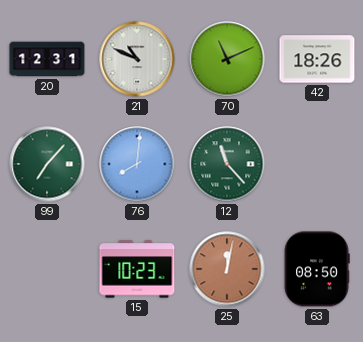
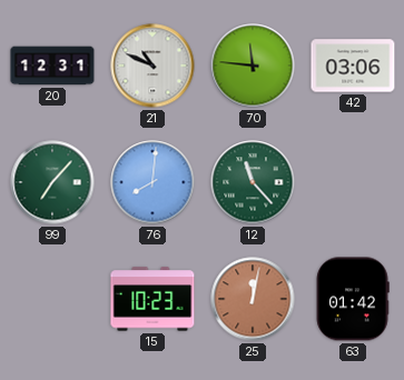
70: 11:11 -> 11:46 (253, 66)
42: 18:26 -> 03:06 (353, 66)
63: 08:50 -> 01:42 (353, 299)
